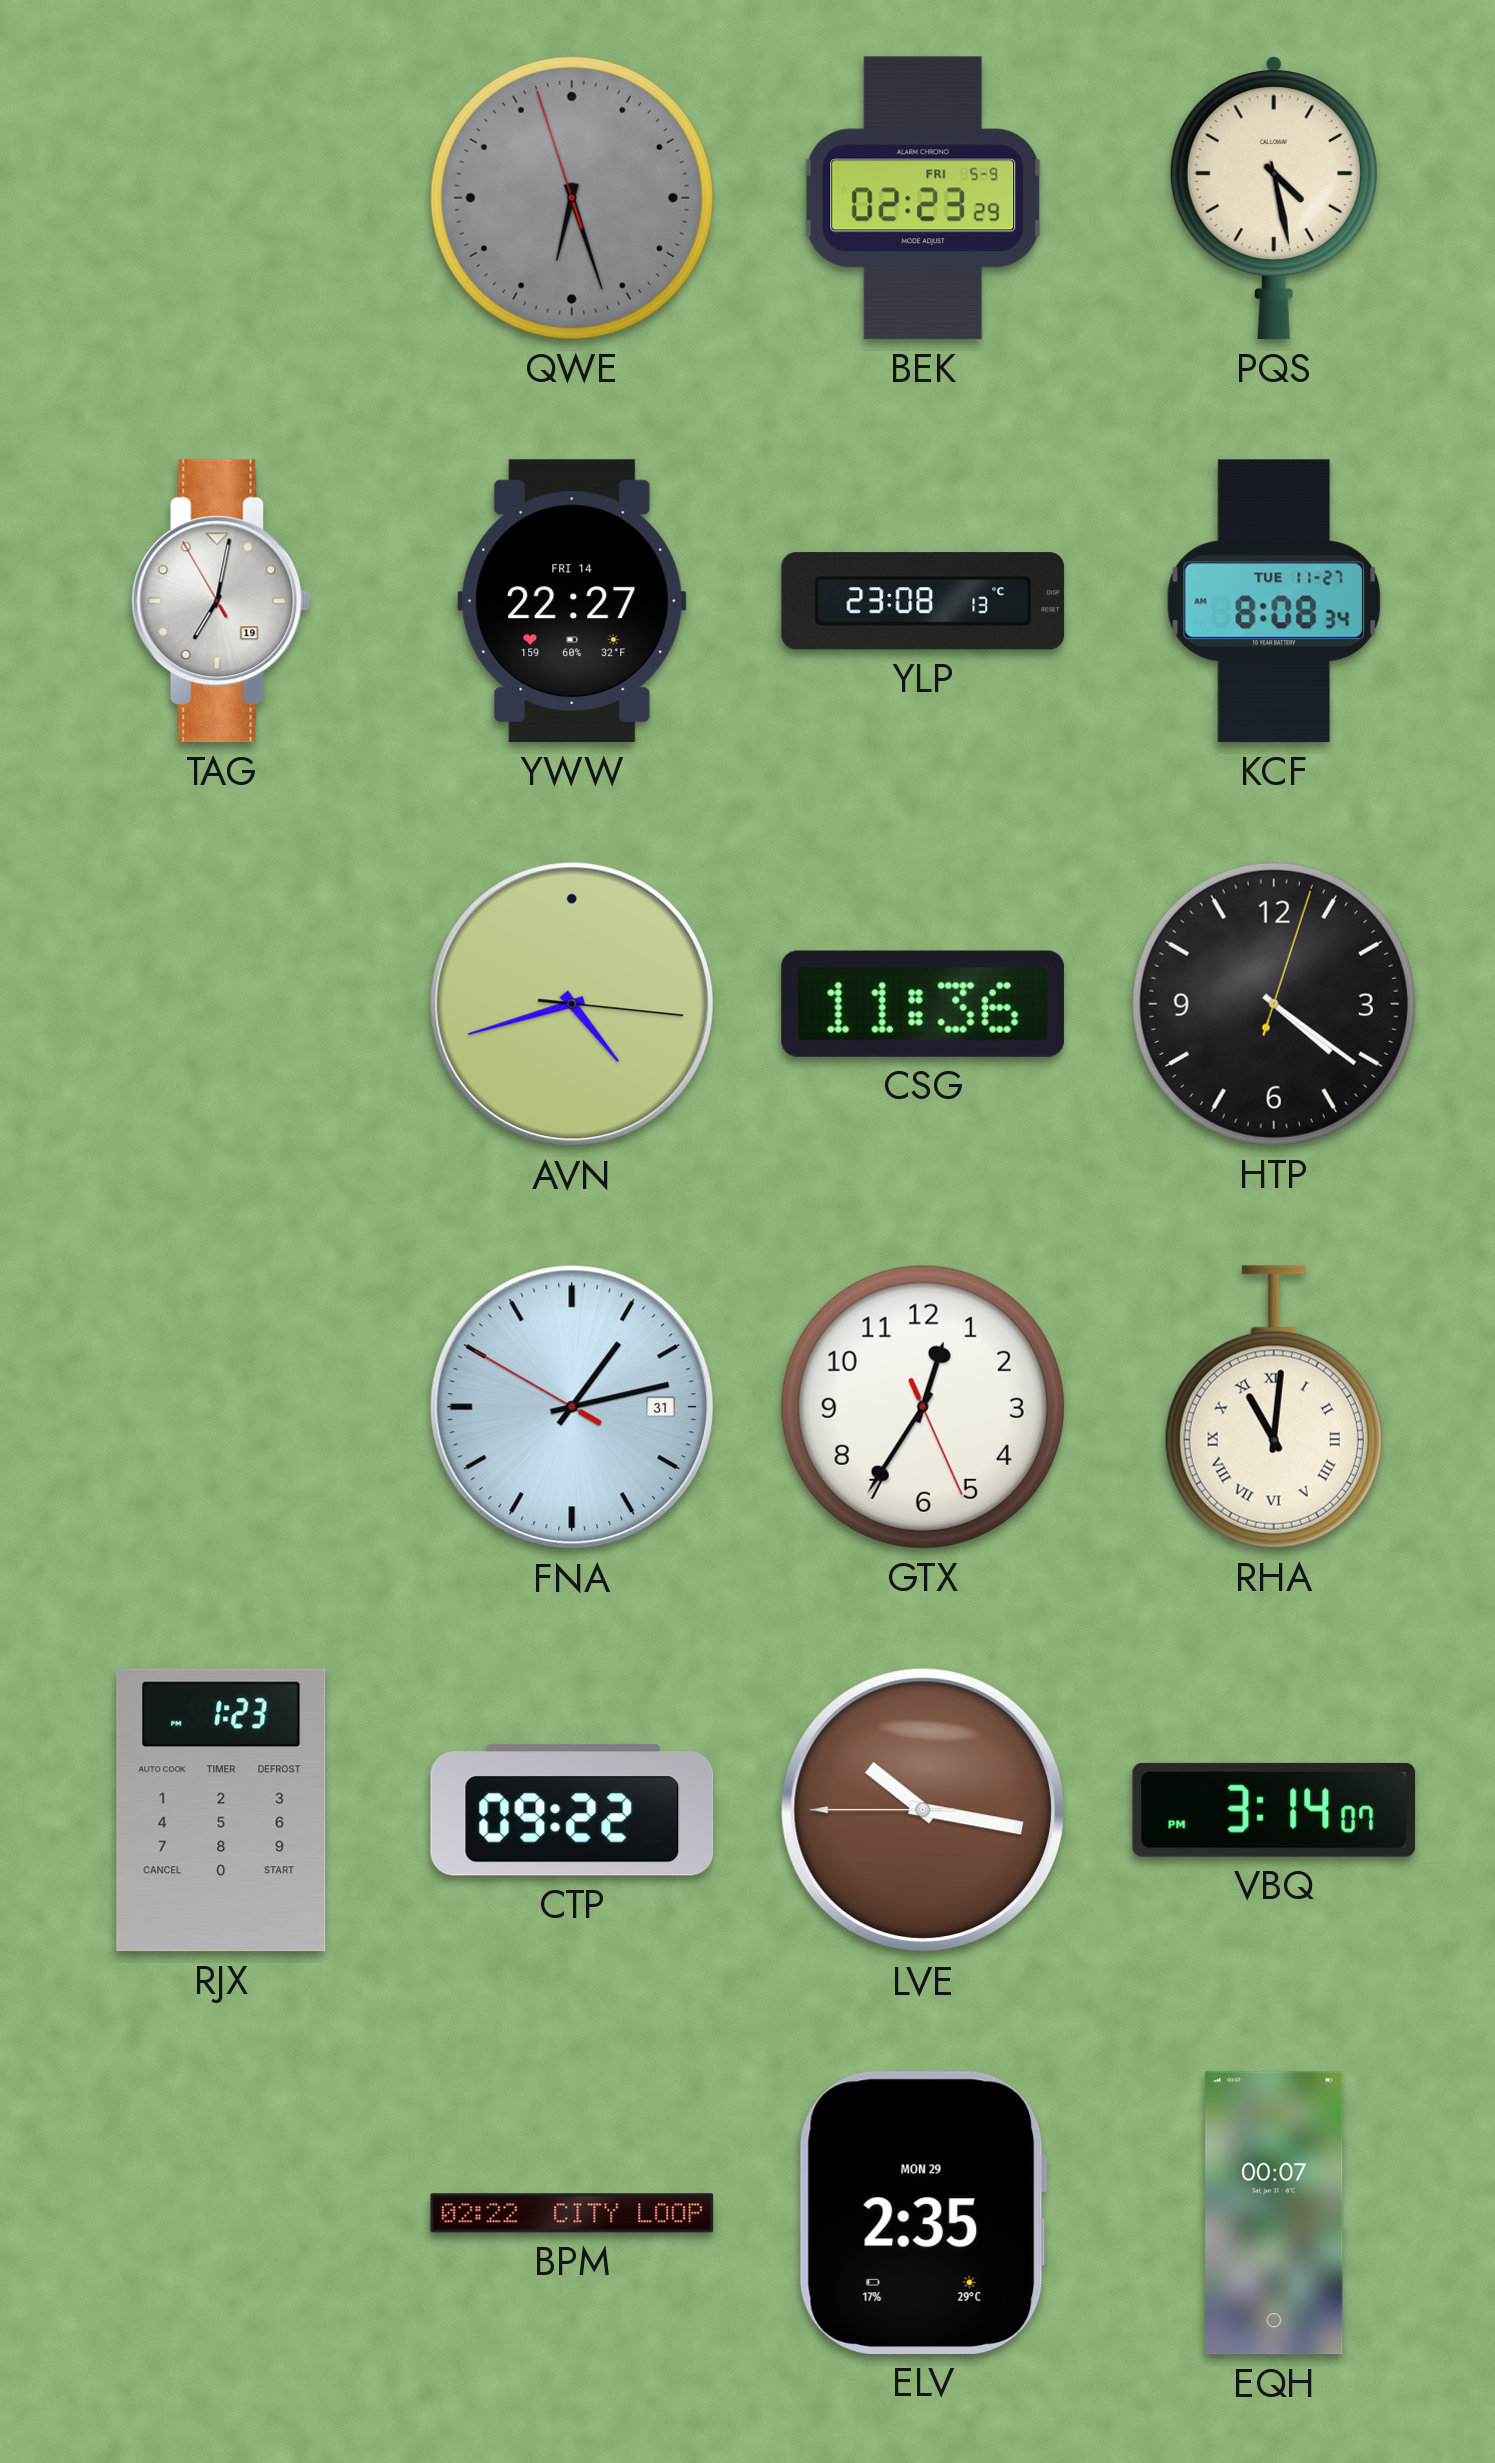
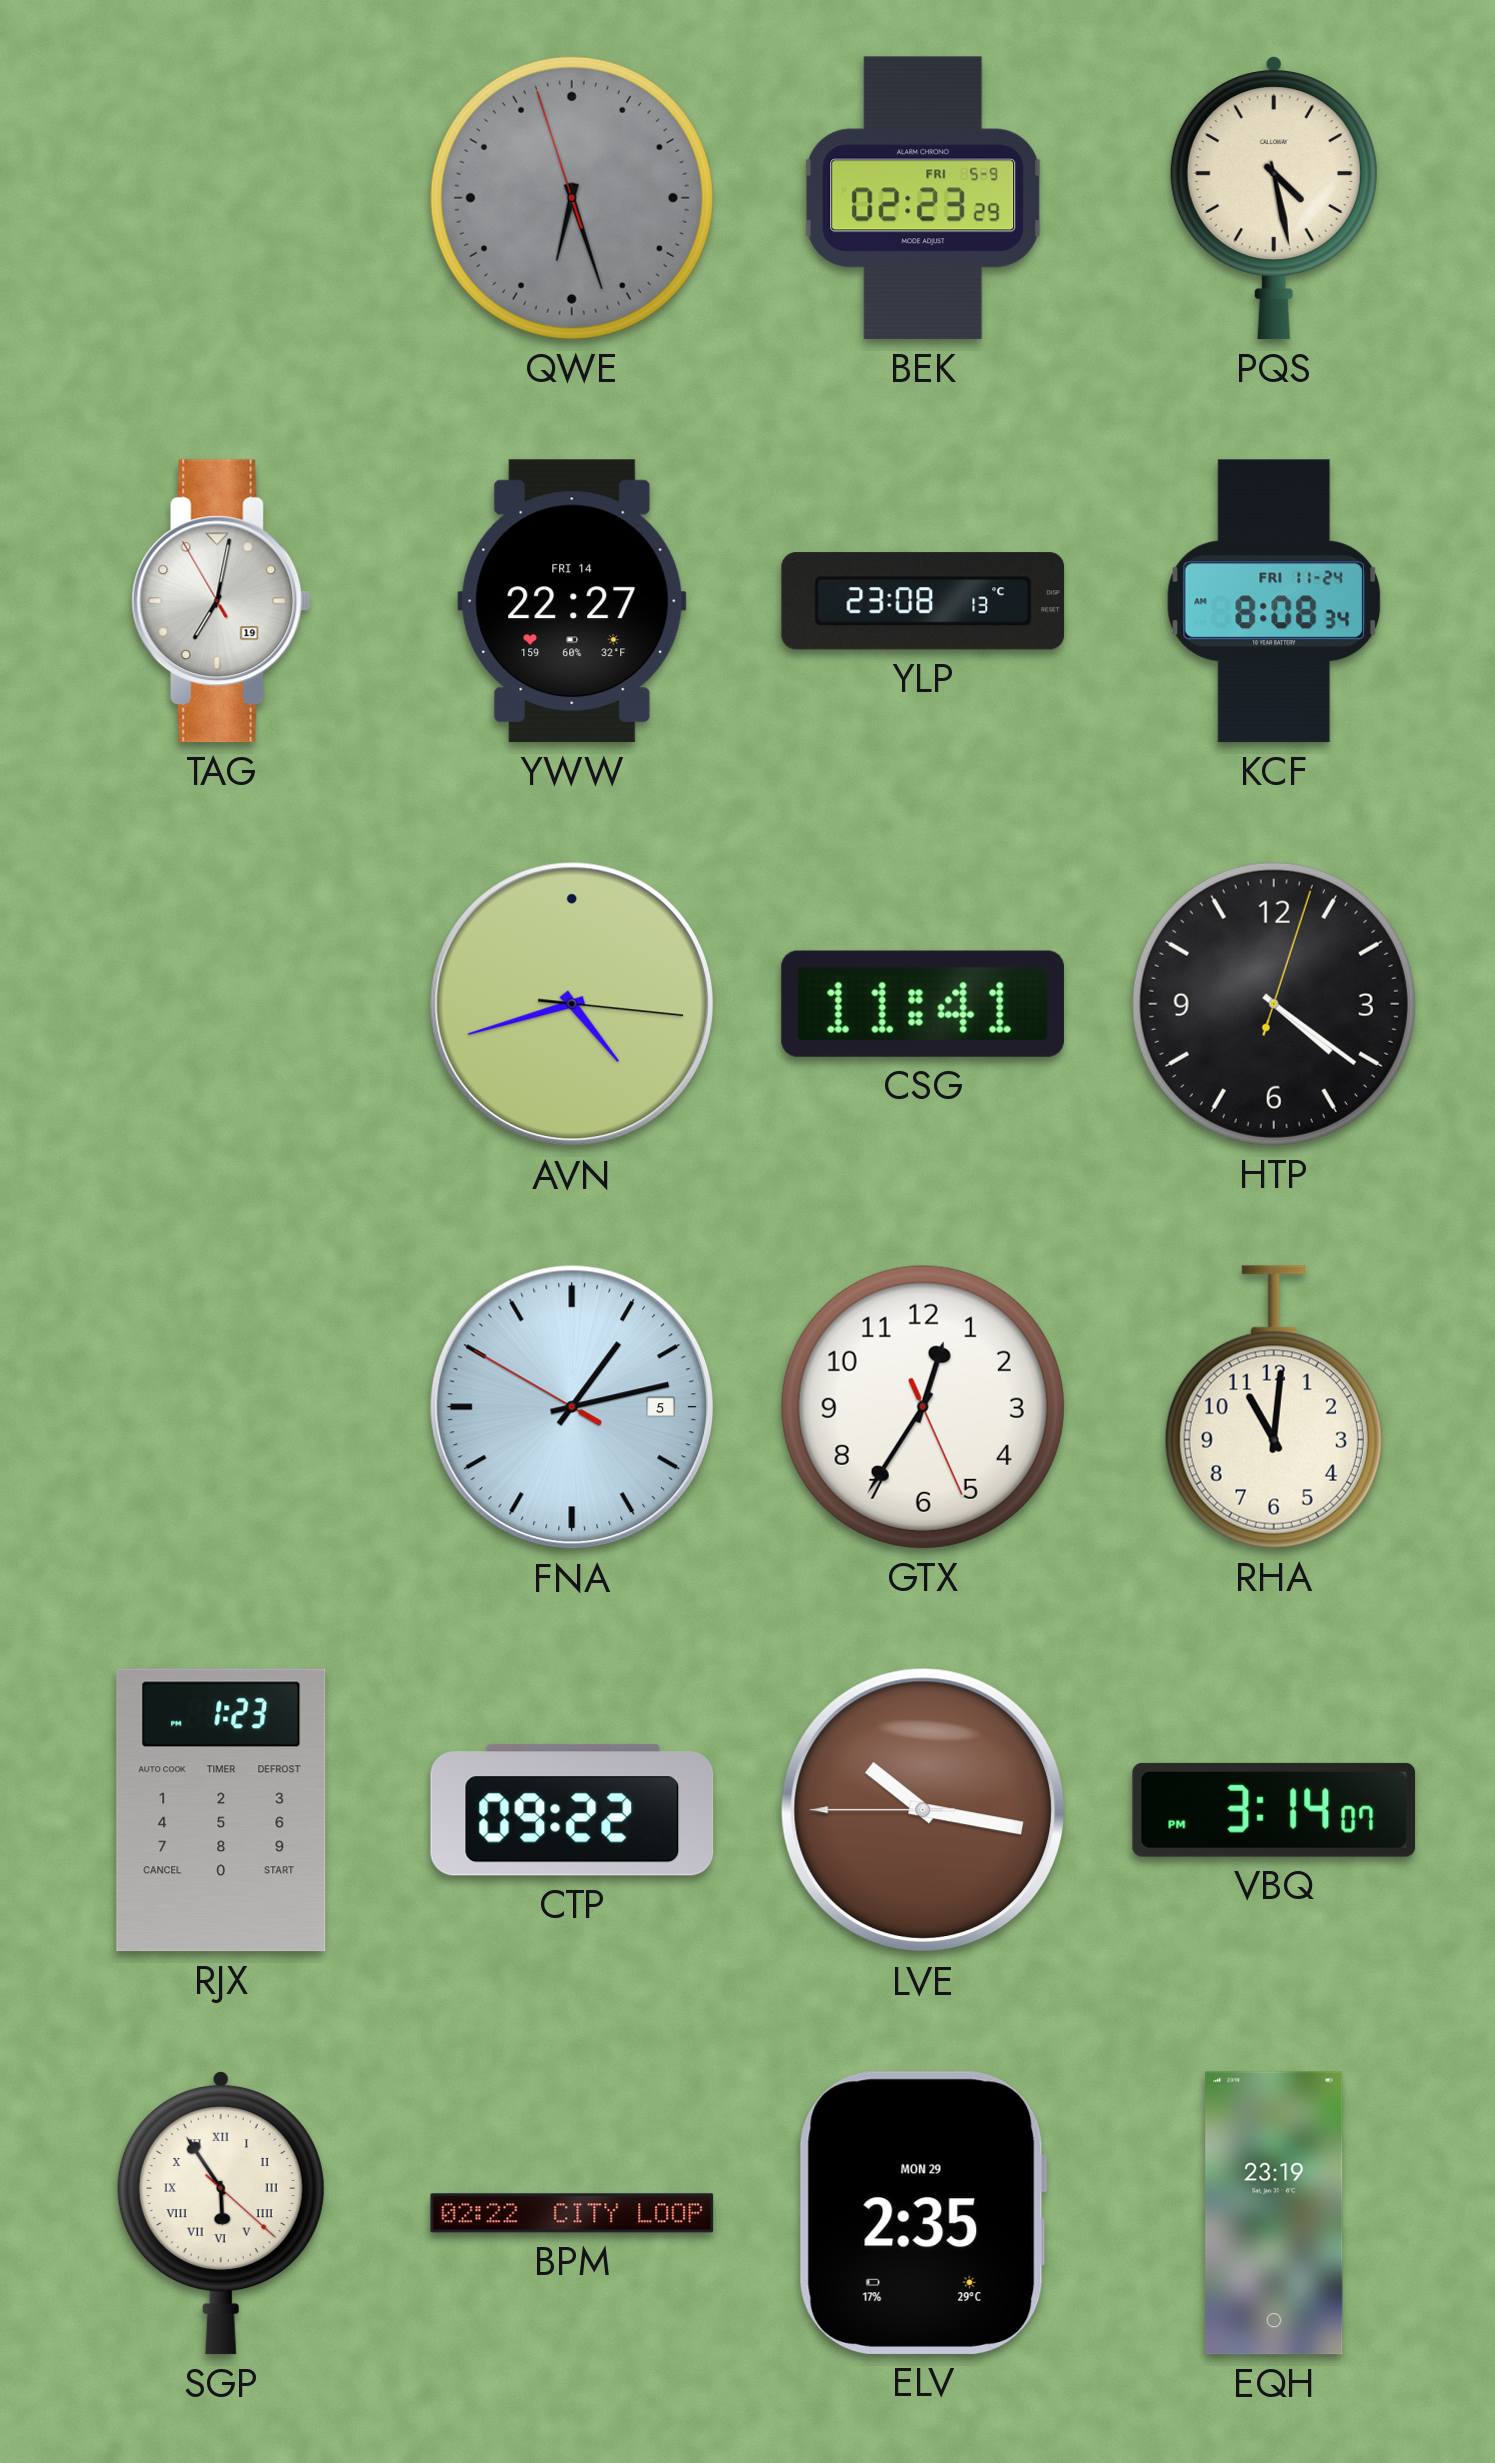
KCF date: TUE 11-27 -> FRI 11-24 (1274, 601)
CSG: 11:36 -> 11:41 (923, 1004)
FNA date: 31 -> 5 (572, 1407)
RHA numerals: Roman -> Arabic (1274, 1407)
SGP: none -> 5:54 (221, 2213)
EQH: 00:07 -> 23:19 (1274, 2213)
